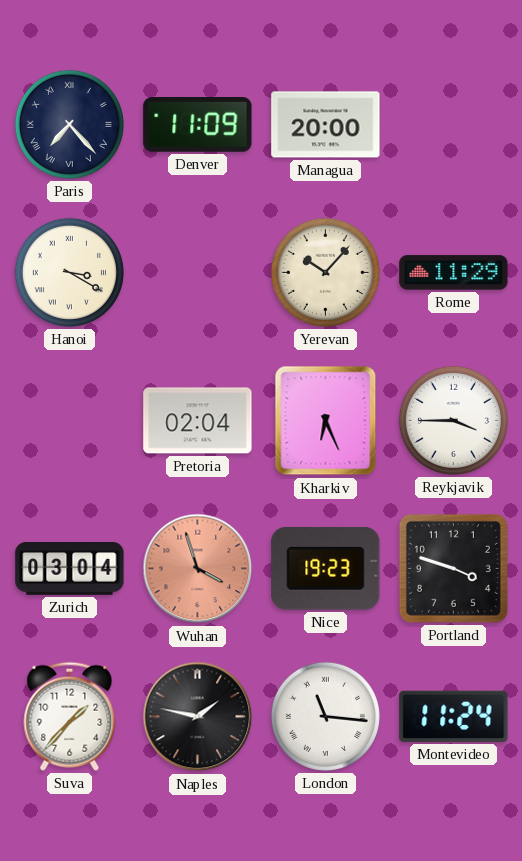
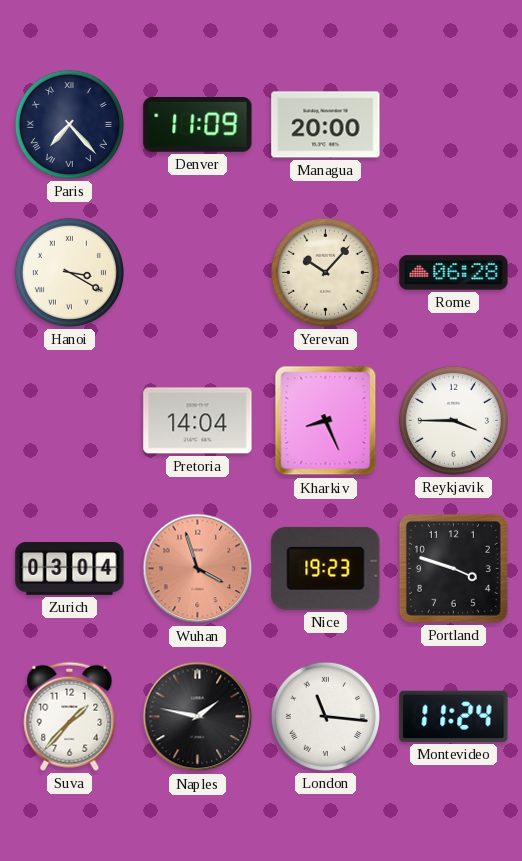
Rome: 11:29 -> 06:28 (454, 273)
Pretoria: 02:04 -> 14:04 (198, 421)
Kharkiv: 6:26 -> 8:26 (326, 421)
